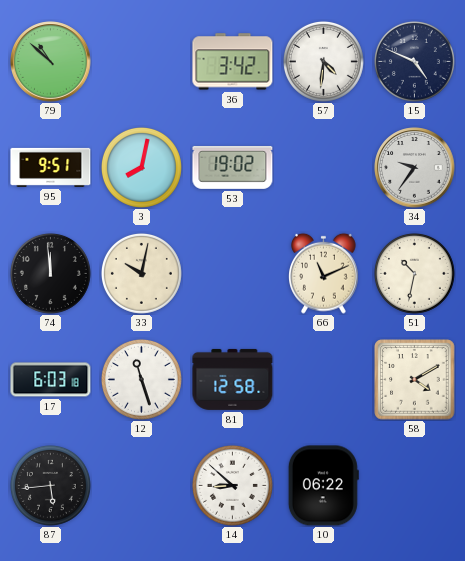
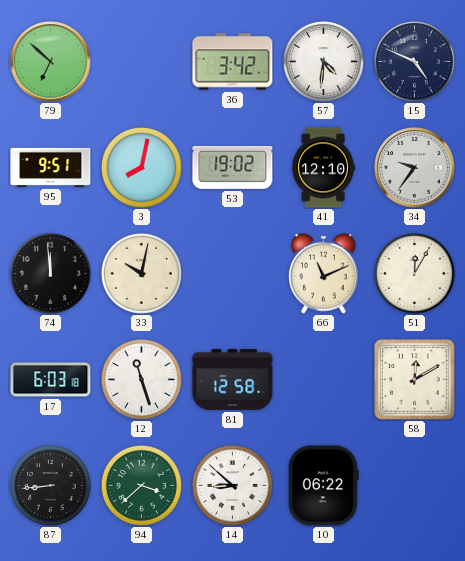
79: 10:52 -> 6:52 (51, 62)
41: none -> 12:10 (324, 168)
51: 10:32 -> 12:05 (414, 273)
58: 4:10 -> 12:10 (415, 380)
87: 5:44 -> 8:44 (50, 485)
94: none -> 3:38 (141, 485)
